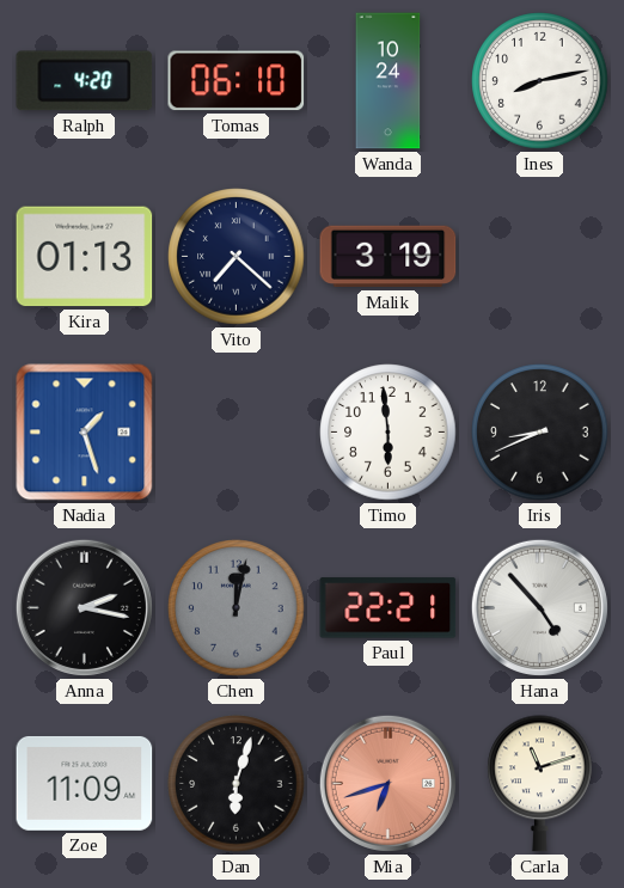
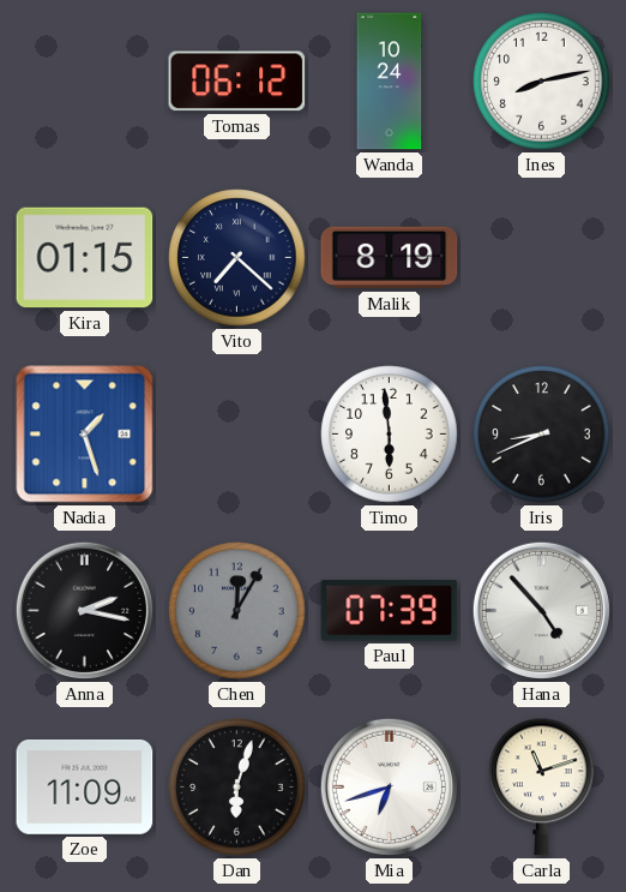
Ralph: 4:20 -> none (85, 81)
Tomas: 06:10 -> 06:12 (237, 82)
Kira: 01:13 -> 01:15 (85, 258)
Malik: 3:19 -> 8:19 (390, 258)
Chen: 12:02 -> 12:05 (237, 611)
Paul: 22:21 -> 07:39 (390, 611)
Mia dial: salmon -> white (389, 786)
